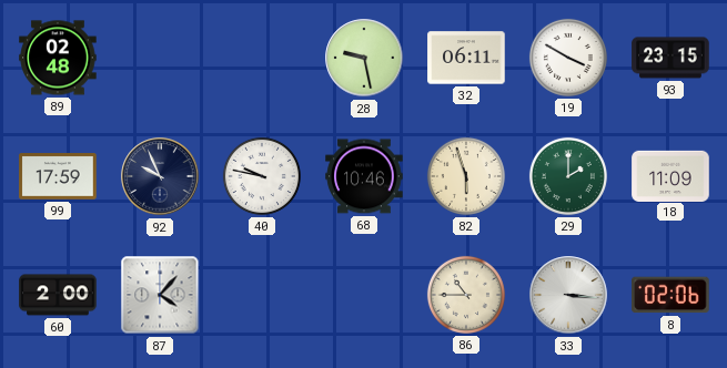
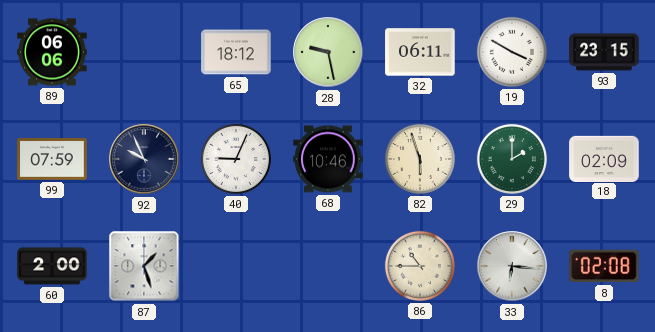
89: 02:48 -> 06:06 (52, 52)
65: none -> 18:12 (236, 52)
99: 17:59 -> 07:59 (52, 159)
40: 9:47 -> 9:04 (236, 159)
18: 11:09 -> 02:09 (604, 158)
87: 4:07 -> 1:27 (144, 266)
33: 3:16 -> 6:16 (512, 266)
8: 02:06 -> 02:08 (604, 266)
